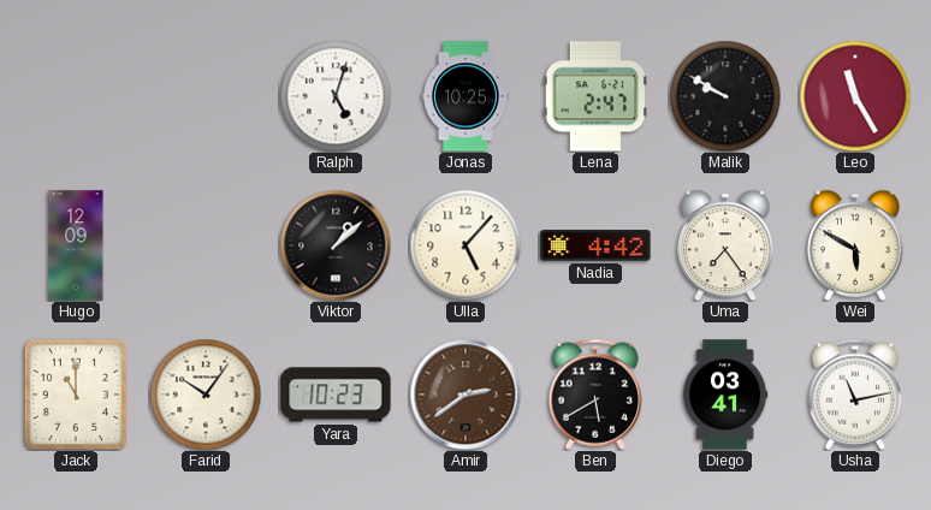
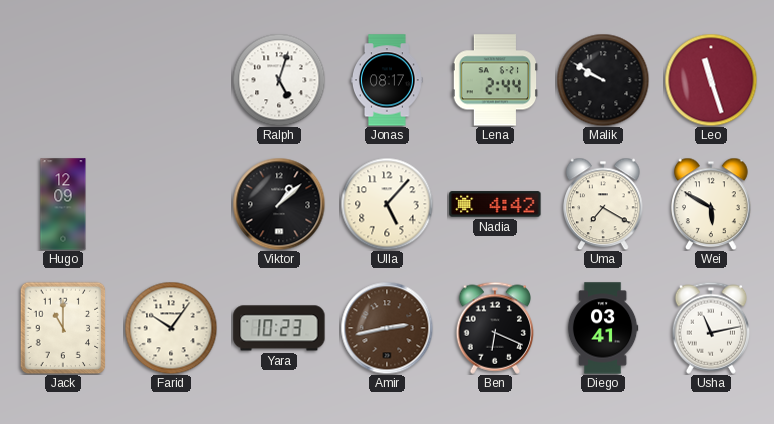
Jonas: 10:25 -> 08:17 (387, 80)
Lena: 2:47 -> 2:44 (494, 80)
Leo: 11:25 -> 11:27 (711, 80)
Uma: 7:24 -> 7:20 (604, 204)
Amir: 2:39 -> 2:43 (387, 328)
Ben: 5:40 -> 6:19 (495, 328)
